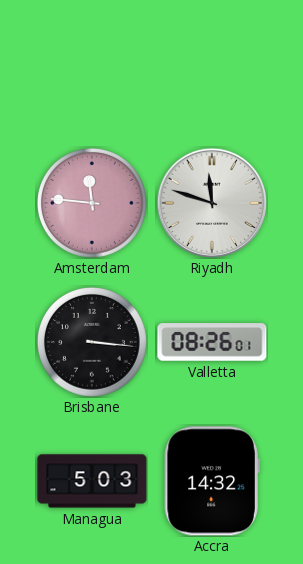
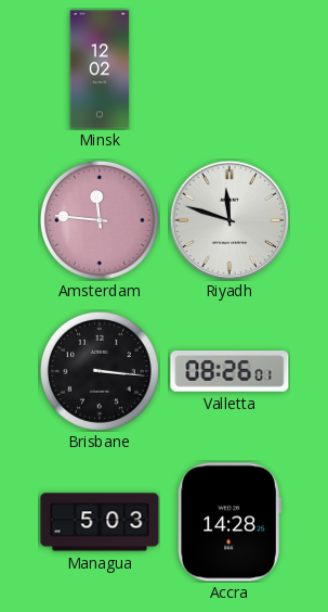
Minsk: none -> 12:02 (100, 69)
Accra: 14:32 -> 14:28 (229, 522)
